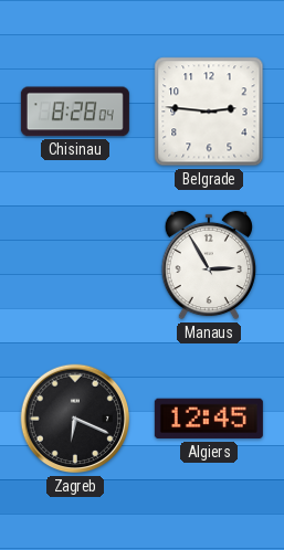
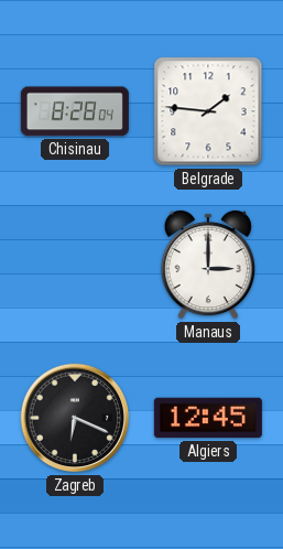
Belgrade: 2:46 -> 1:46 (208, 111)
Manaus: 2:55 -> 3:00 (207, 265)
